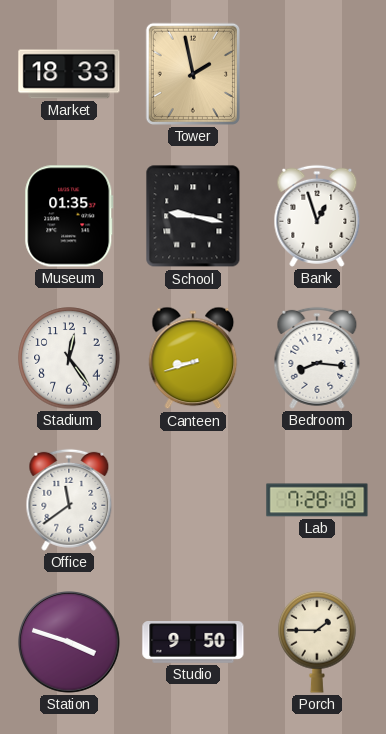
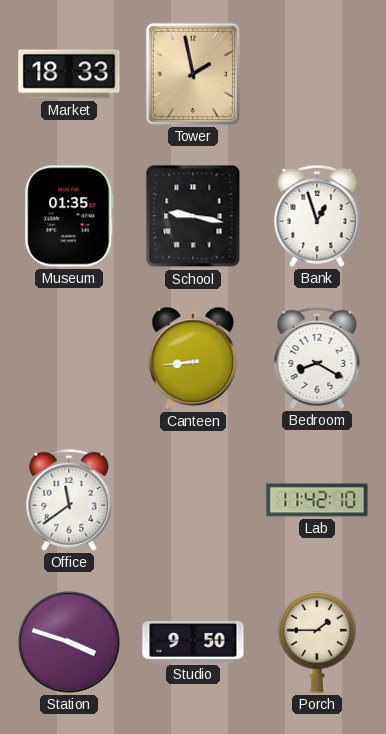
Stadium: 12:24 -> none (69, 358)
Canteen: 8:42 -> 8:44 (193, 358)
Bedroom: 8:16 -> 8:20 (317, 358)
Lab: 7:28 -> 11:42 (317, 500)
